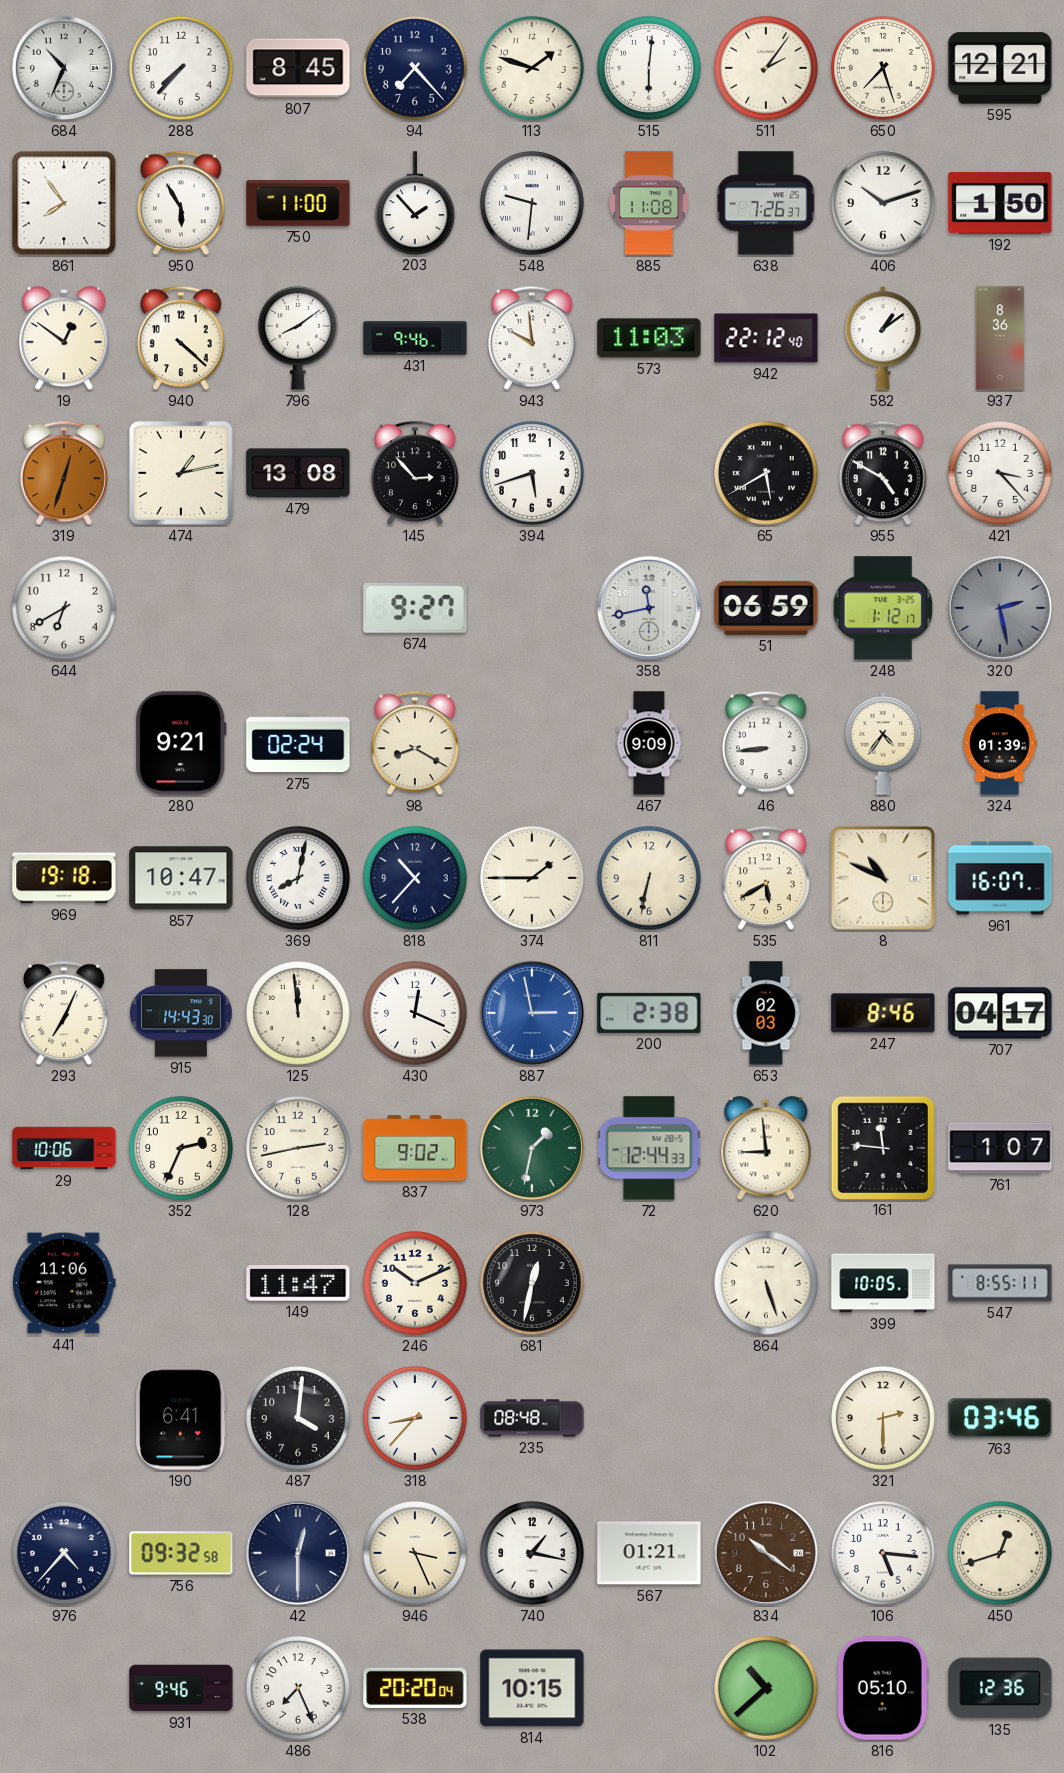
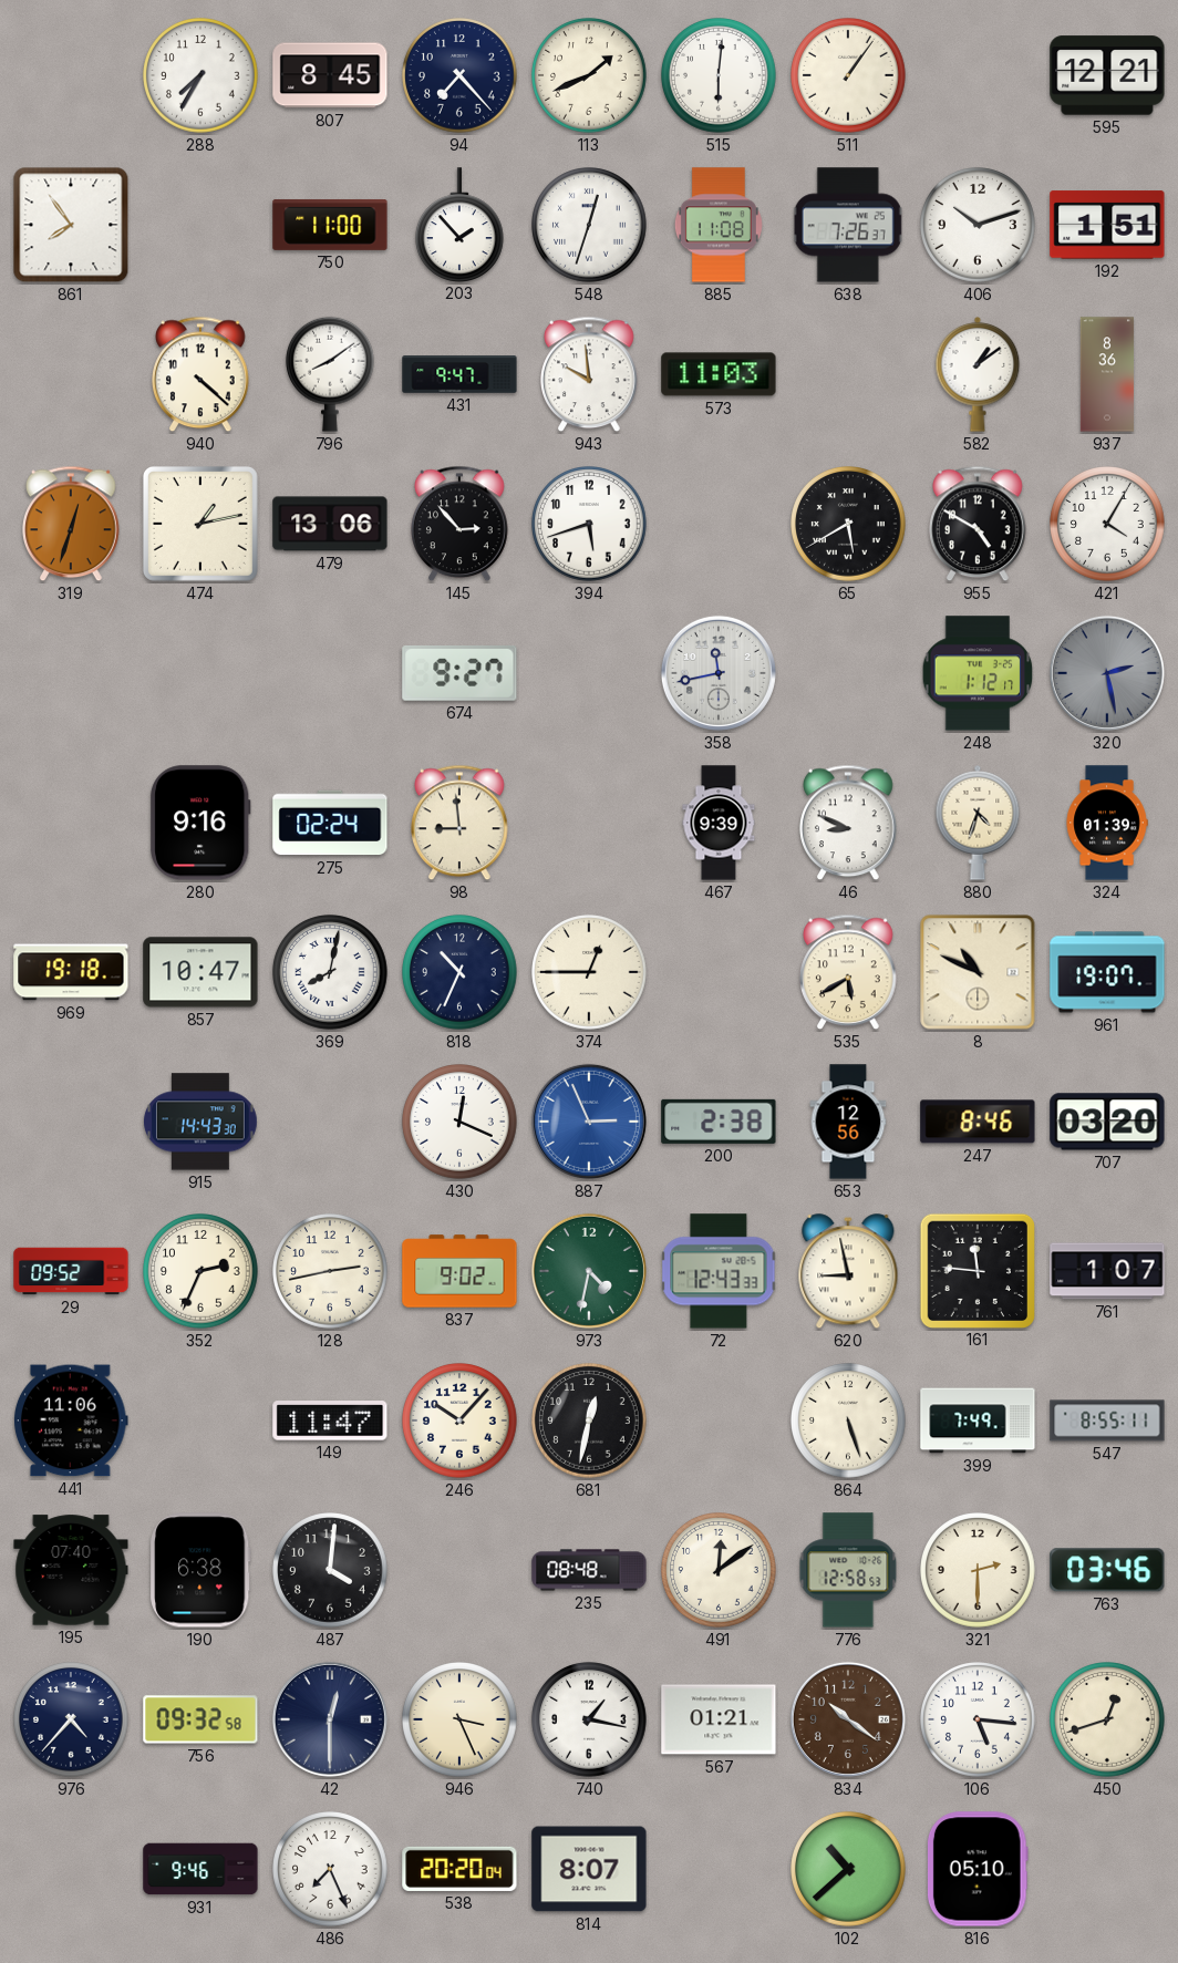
684: 10:34 -> none (64, 68)
288: 7:37 -> 7:35 (200, 75)
113: 1:48 -> 1:41 (589, 75)
511: 2:06 -> 1:06 (848, 75)
650: 7:27 -> none (883, 68)
950: 5:55 -> none (181, 203)
548: 9:31 -> 12:33 (589, 225)
192: 1:50 -> 1:51 (1107, 225)
19: 12:51 -> none (64, 339)
431: 9:46 -> 9:47 (459, 374)
942: 22:12 -> none (766, 338)
479: 13:08 -> 13:06 (330, 524)
421: 3:23 -> 4:05 (1107, 524)
644: 6:40 -> none (64, 608)
51: 06:59 -> none (766, 608)
280: 9:21 -> 9:16 (201, 823)
98: 8:20 -> 8:59 (459, 823)
467: 9:09 -> 9:39 (719, 823)
46: 8:44 -> 8:49 (848, 823)
880: 4:36 -> 4:33 (978, 823)
818: 10:37 -> 10:34 (459, 972)
374: 1:45 -> 12:45 (589, 972)
811: 6:32 -> none (649, 878)
961: 16:07 -> 19:07 (1107, 972)
293: 7:04 -> none (64, 1013)
125: 11:59 -> none (298, 1013)
887: 2:58 -> 2:56 (589, 1122)
653: 02:03 -> 12:56 (848, 1122)
707: 04:17 -> 03:20 (1107, 1122)
29: 10:06 -> 09:52 (71, 1271)
973: 1:32 -> 4:32 (589, 1271)
72: 12:44 -> 12:43 (719, 1271)
620: 8:59 -> 8:58 (848, 1272)
246: 10:11 -> 10:07 (459, 1420)
399: 10:05 -> 7:49 (978, 1420)
195: none -> 07:40 (71, 1570)
190: 6:41 -> 6:38 (200, 1570)
318: 8:37 -> none (415, 1418)
491: none -> 12:09 (719, 1570)
776: none -> 12:58 (848, 1570)
814: 10:15 -> 8:07 (589, 1869)
135: 12:36 -> none (1000, 1688)
